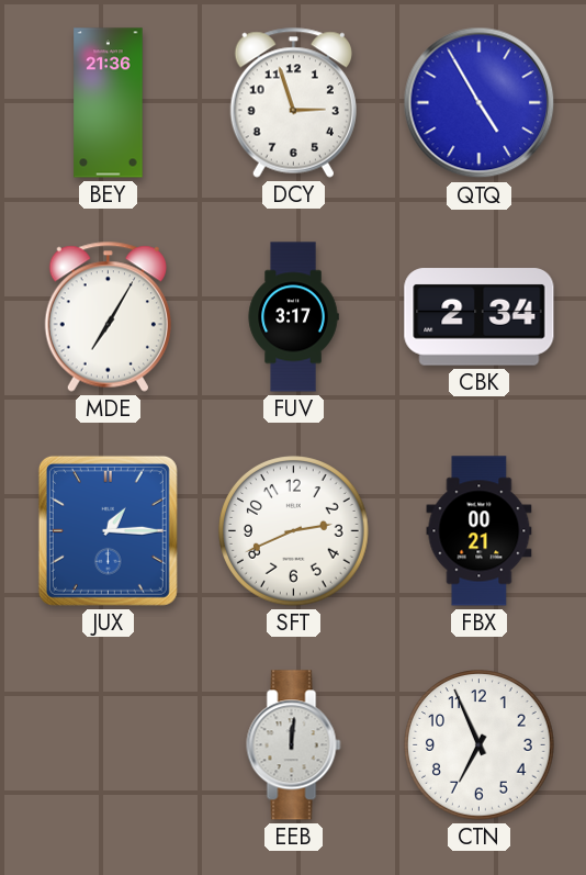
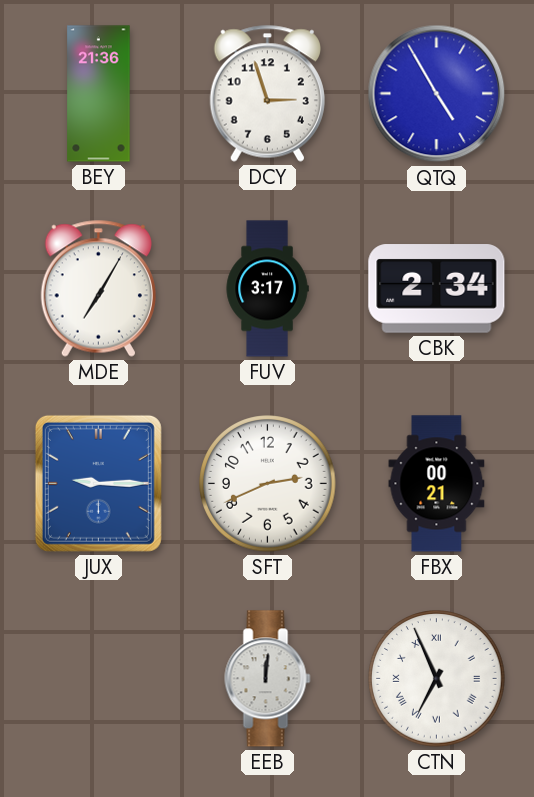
JUX: 1:15 -> 9:15 (98, 483)
CTN numerals: Arabic -> Roman (437, 679)
